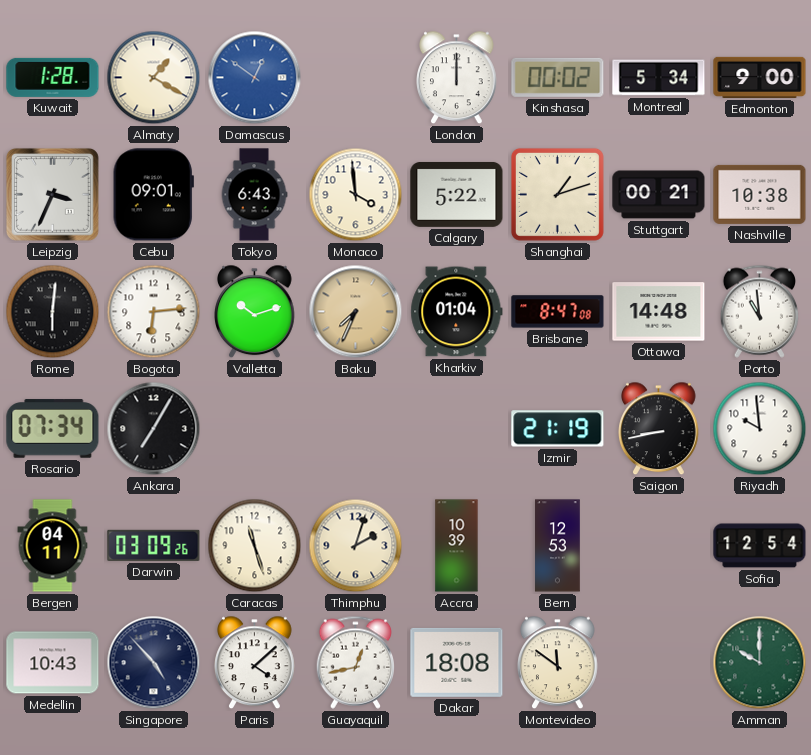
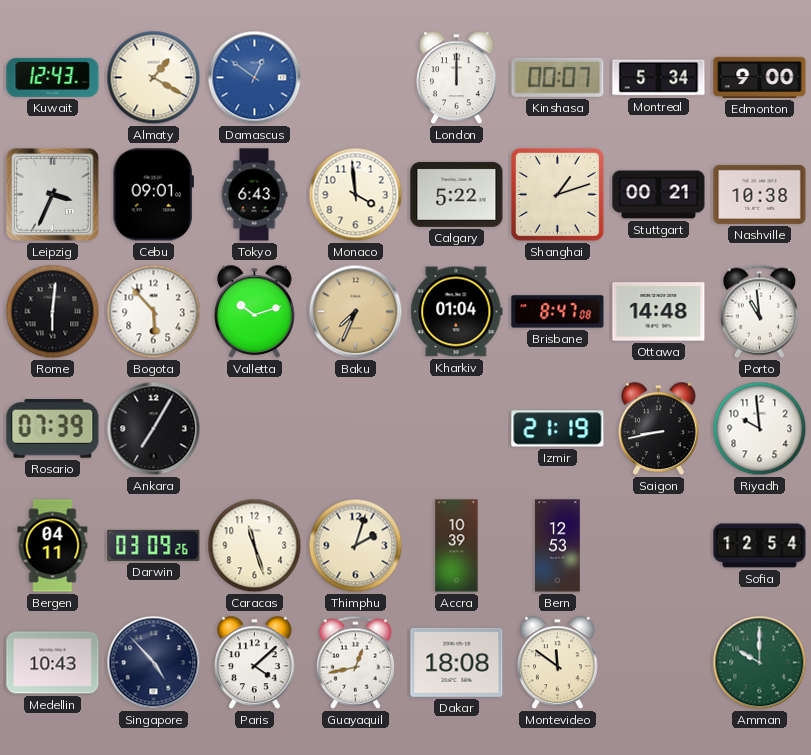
Kuwait: 1:28 -> 12:43 (53, 77)
Kinshasa: 00:02 -> 00:07 (558, 77)
Bogota: 6:14 -> 5:53 (154, 312)
Rosario: 07:34 -> 07:39 (53, 429)
